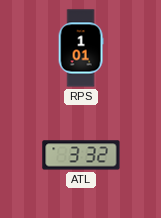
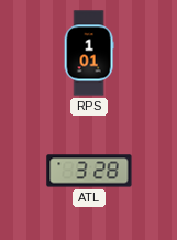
ATL: 3:32 -> 3:28 (89, 171)
